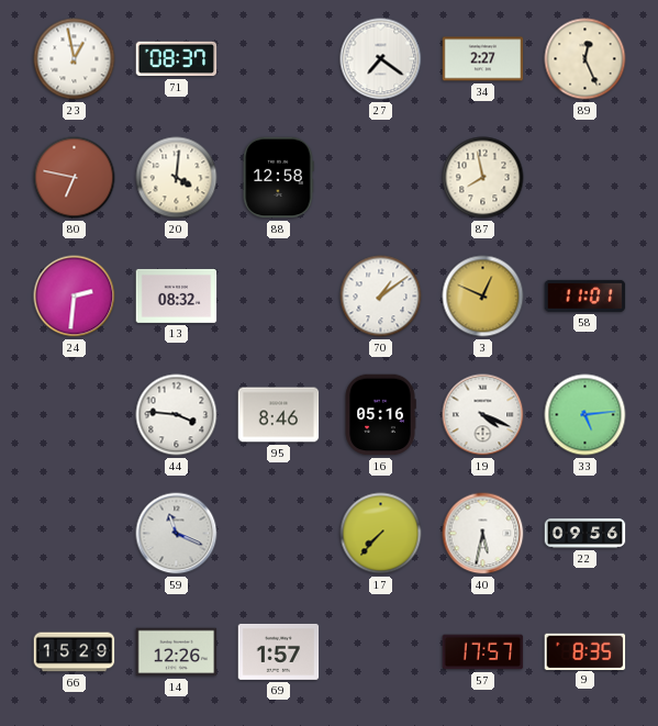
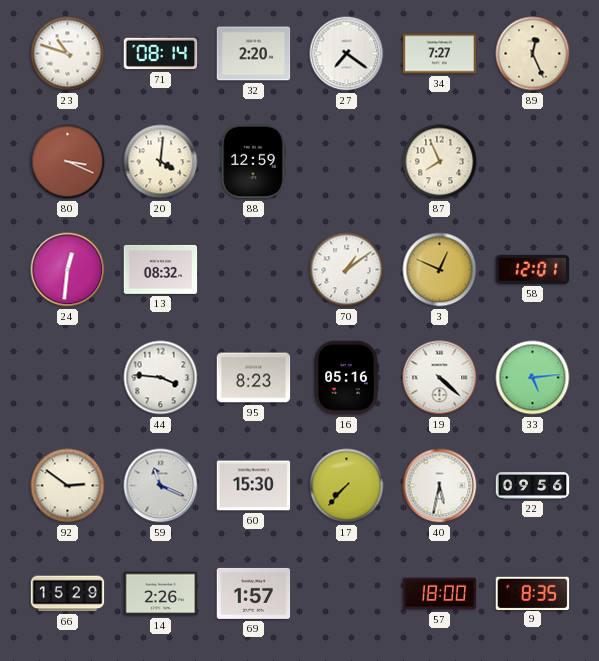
23: 12:58 -> 10:48 (68, 54)
71: 08:37 -> 08:14 (161, 54)
32: none -> 2:20 (254, 54)
34: 2:27 -> 7:27 (440, 54)
80: 6:47 -> 3:19 (68, 162)
88: 12:58 -> 12:59 (253, 162)
87: 7:58 -> 7:56 (440, 162)
24: 2:31 -> 12:31 (68, 270)
58: 11:01 -> 12:01 (533, 269)
95: 8:46 -> 8:23 (254, 378)
19: 4:19 -> 4:22 (440, 378)
92: none -> 2:51 (68, 486)
60: none -> 15:30 (254, 486)
14: 12:26 -> 2:26 (161, 594)
57: 17:57 -> 18:00 (440, 594)
